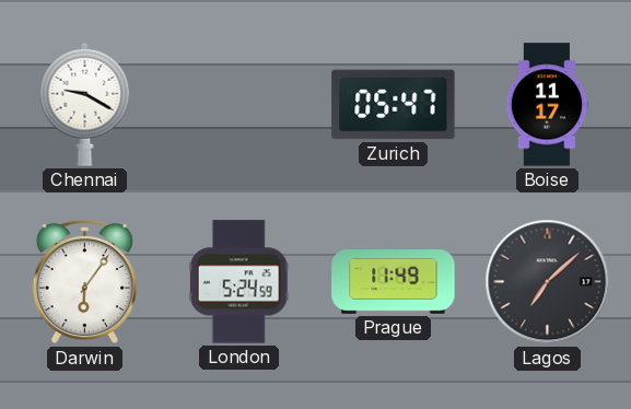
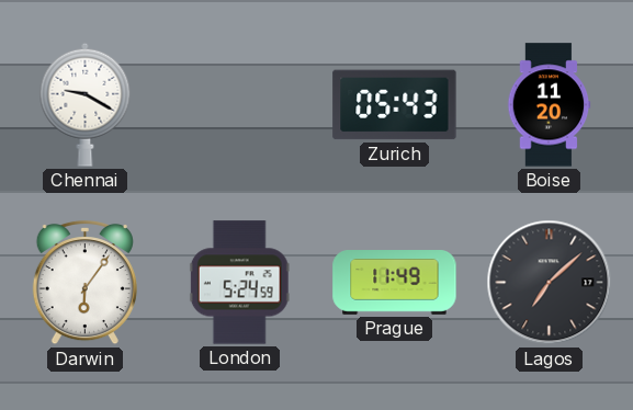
Zurich: 05:47 -> 05:43 (395, 105)
Boise: 11:17 -> 11:20 (549, 105)
